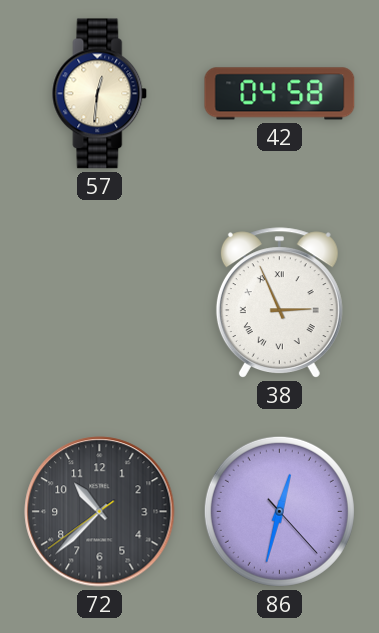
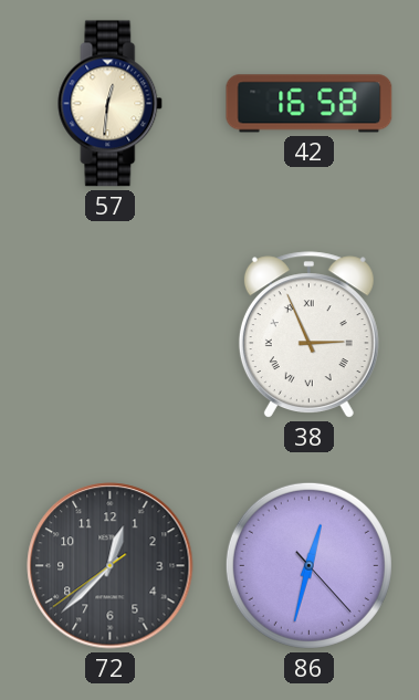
42: 04:58 -> 16:58 (310, 104)
72: 10:37 -> 12:37 (111, 566)
